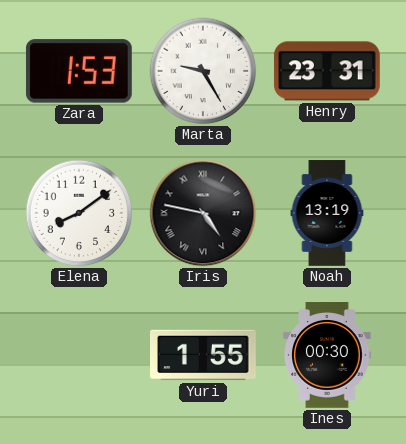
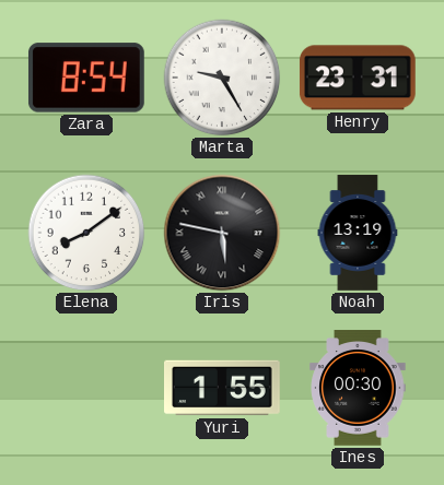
Zara: 1:53 -> 8:54 (86, 78)
Iris: 4:47 -> 5:47 (222, 233)
